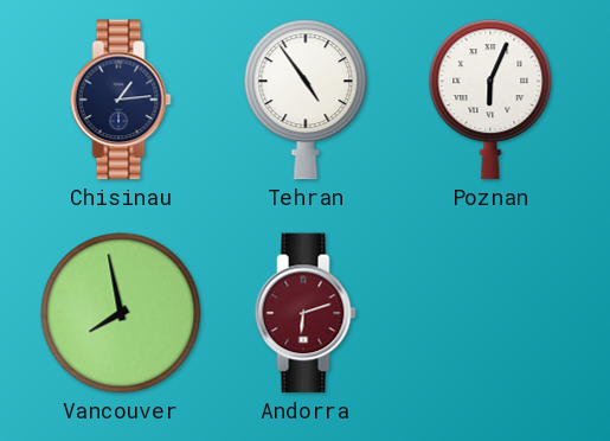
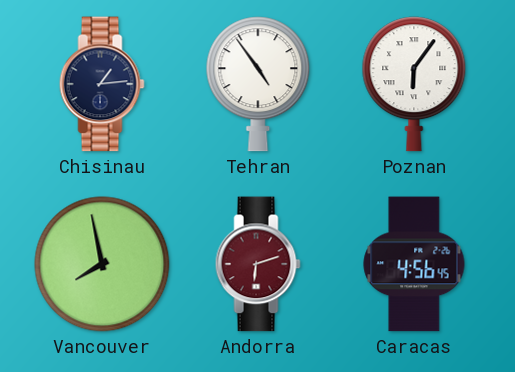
Poznan: 6:04 -> 6:06 (414, 84)
Caracas: none -> 4:56 (414, 264)
